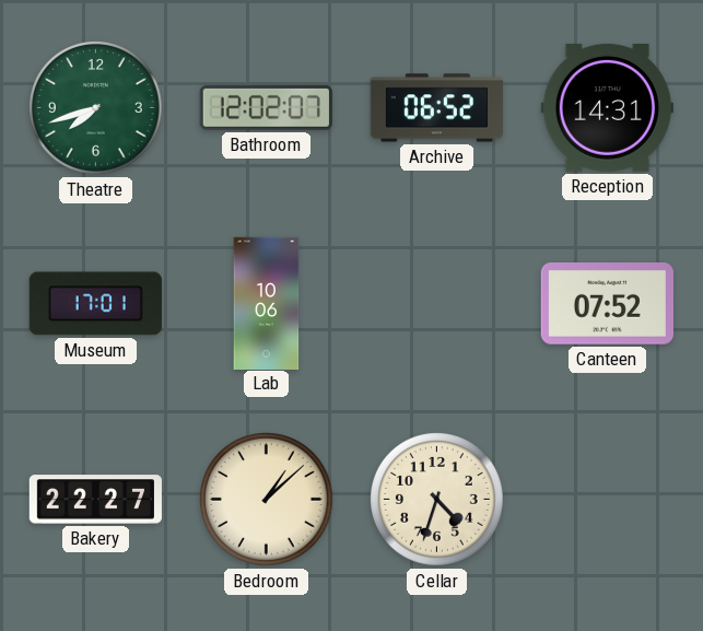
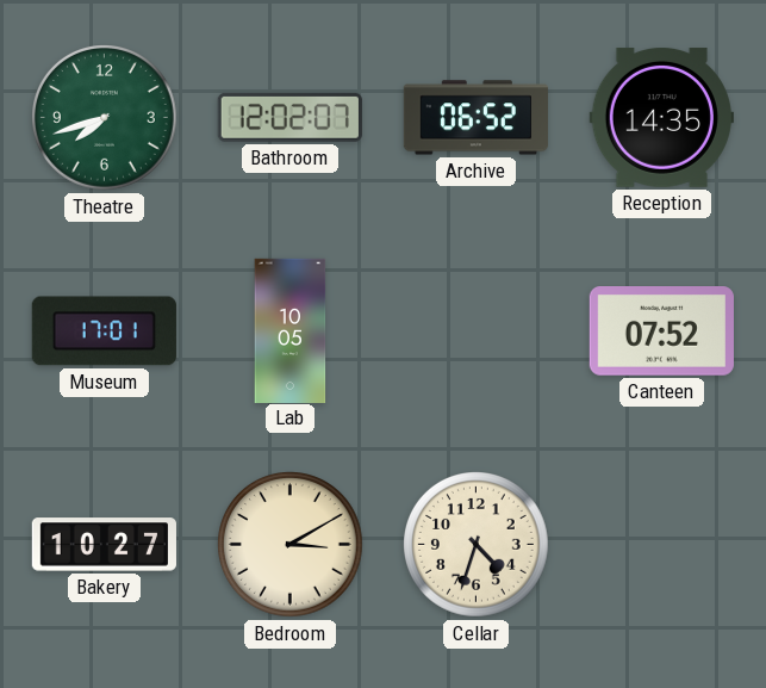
Reception: 14:31 -> 14:35 (661, 117)
Lab: 10:06 -> 10:05 (291, 330)
Bakery: 22:27 -> 10:27 (104, 545)
Bedroom: 1:08 -> 3:10 (291, 545)
